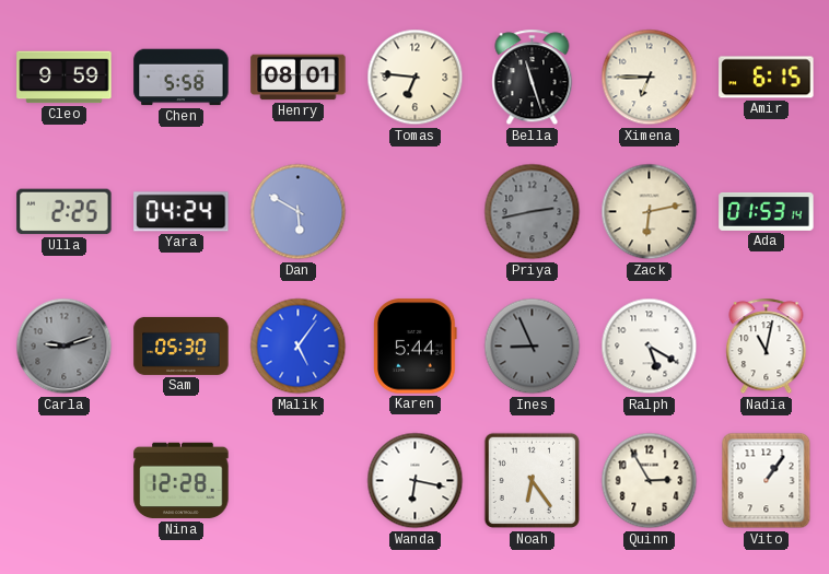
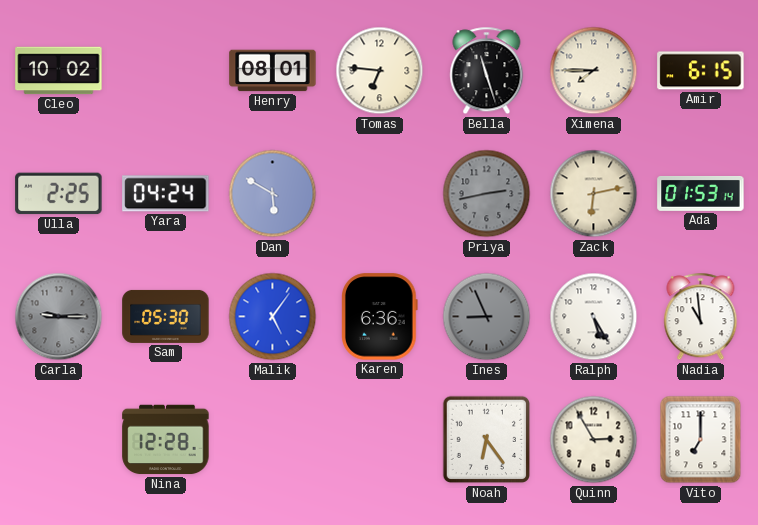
Cleo: 9:59 -> 10:02 (59, 71)
Chen: 5:58 -> none (182, 78)
Ximena: 6:45 -> 7:45 (594, 71)
Carla: 9:12 -> 9:15 (59, 317)
Karen: 5:44 -> 6:36 (380, 317)
Ralph: 5:20 -> 5:25 (594, 317)
Nadia: 11:02 -> 10:59 (701, 317)
Wanda: 6:17 -> none (416, 481)
Vito: 1:06 -> 7:00 (701, 440)
